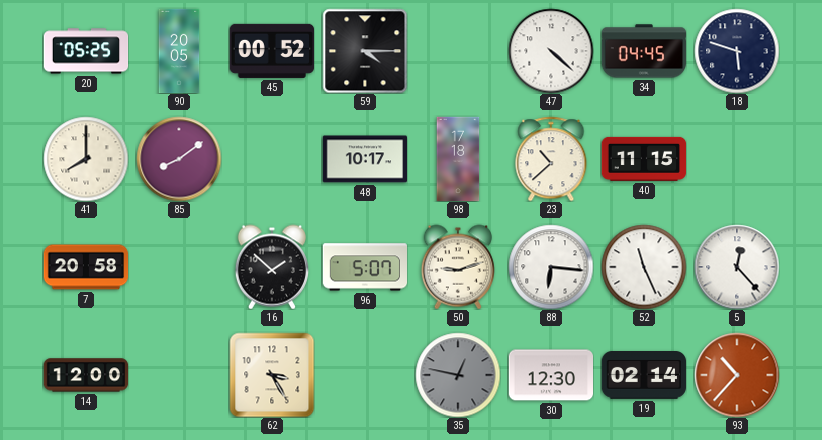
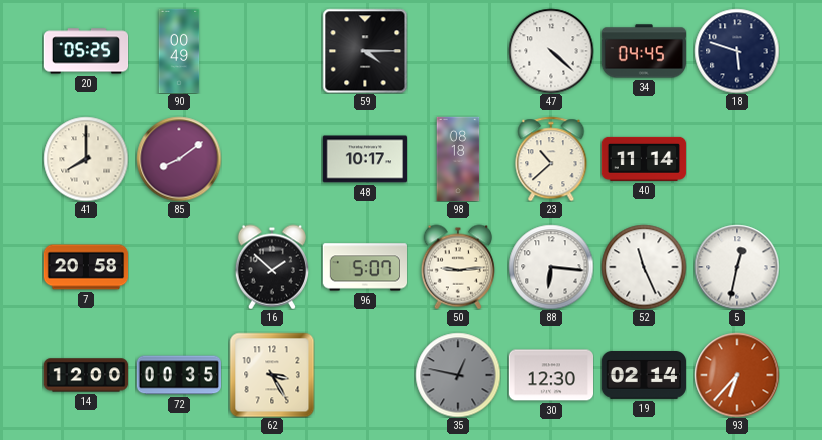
90: 20:05 -> 00:49 (179, 51)
45: 00:52 -> none (271, 51)
98: 17:18 -> 08:18 (458, 159)
40: 11:15 -> 11:14 (644, 159)
50: 9:12 -> 9:14 (458, 267)
5: 12:23 -> 12:32 (737, 267)
72: none -> 00:35 (178, 375)
93: 10:37 -> 6:37 (737, 375)
